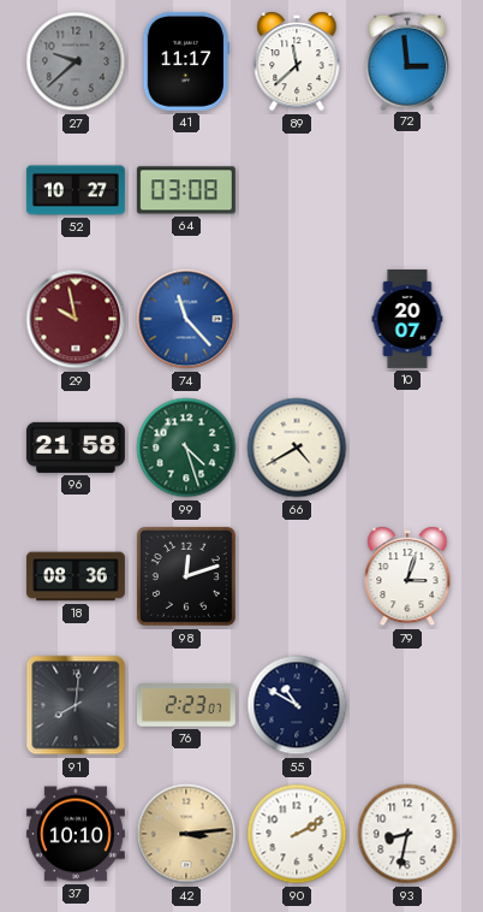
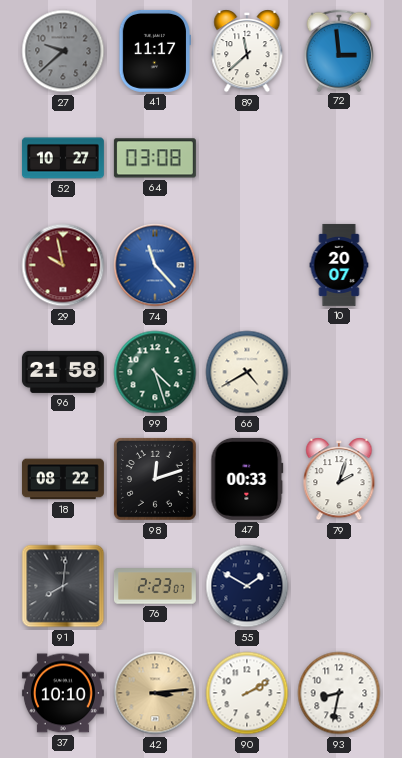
18: 08:36 -> 08:22 (63, 479)
47: none -> 00:33 (247, 479)
79: 3:03 -> 2:03 (339, 479)
55: 10:50 -> 1:50 (247, 586)
